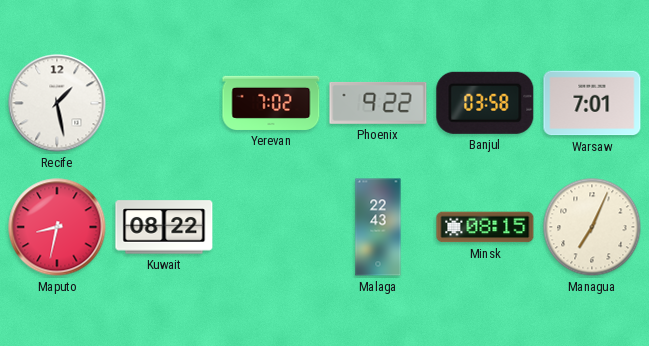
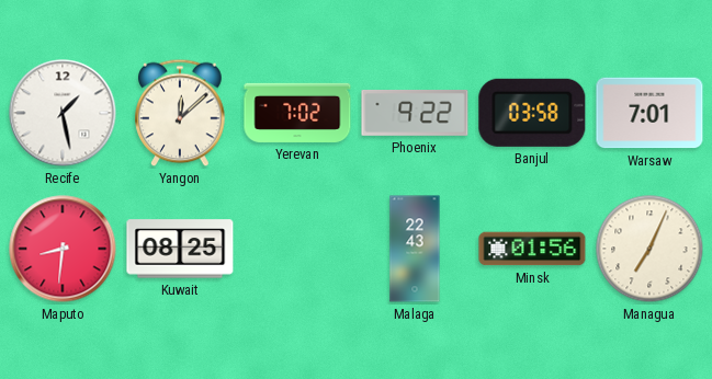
Yangon: none -> 12:08 (180, 113)
Maputo: 8:32 -> 8:31 (63, 249)
Kuwait: 08:22 -> 08:25 (180, 249)
Minsk: 08:15 -> 01:56 (532, 249)
